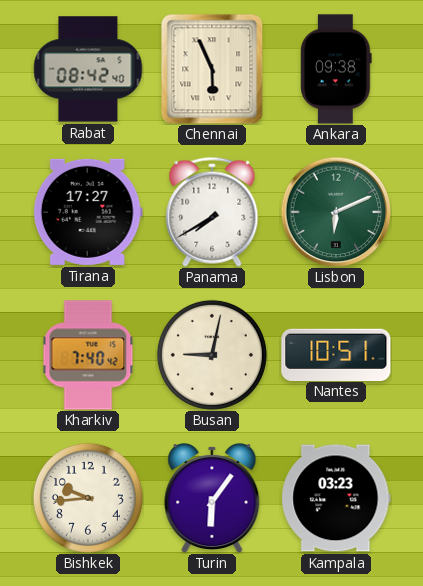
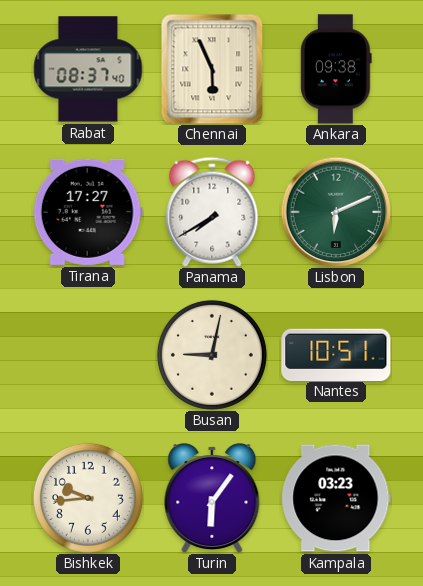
Rabat: 08:42 -> 08:37 (88, 69)
Kharkiv: 7:40 -> none (88, 355)
